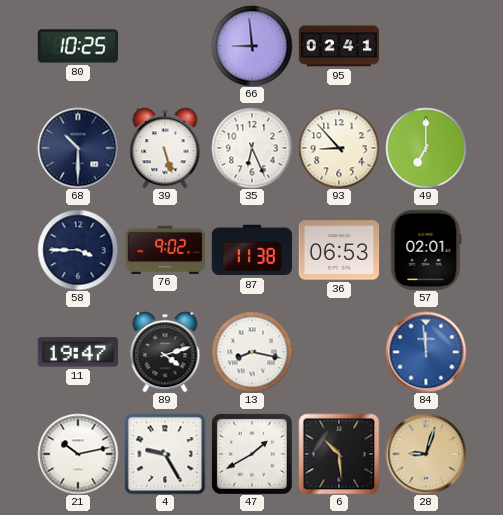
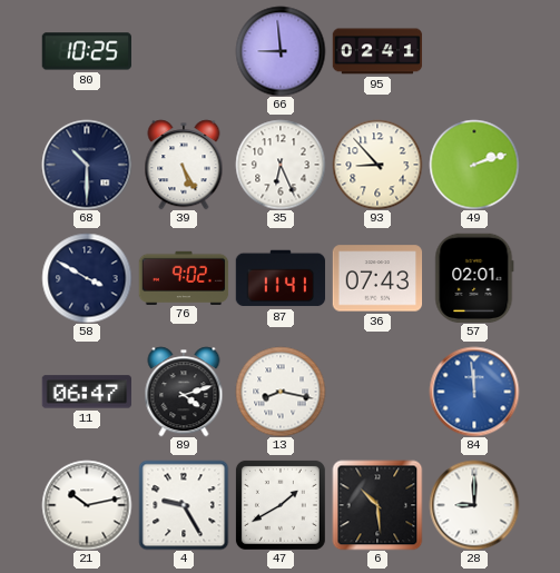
39: 5:27 -> 5:25 (184, 165)
49: 7:00 -> 2:12 (474, 165)
58: 3:45 -> 3:50 (87, 278)
87: 11:38 -> 11:41 (281, 278)
36: 06:53 -> 07:43 (377, 278)
11: 19:47 -> 06:47 (86, 392)
28: 9:03 -> 9:00 (474, 505)
28 dial: champagne -> white (474, 505)
